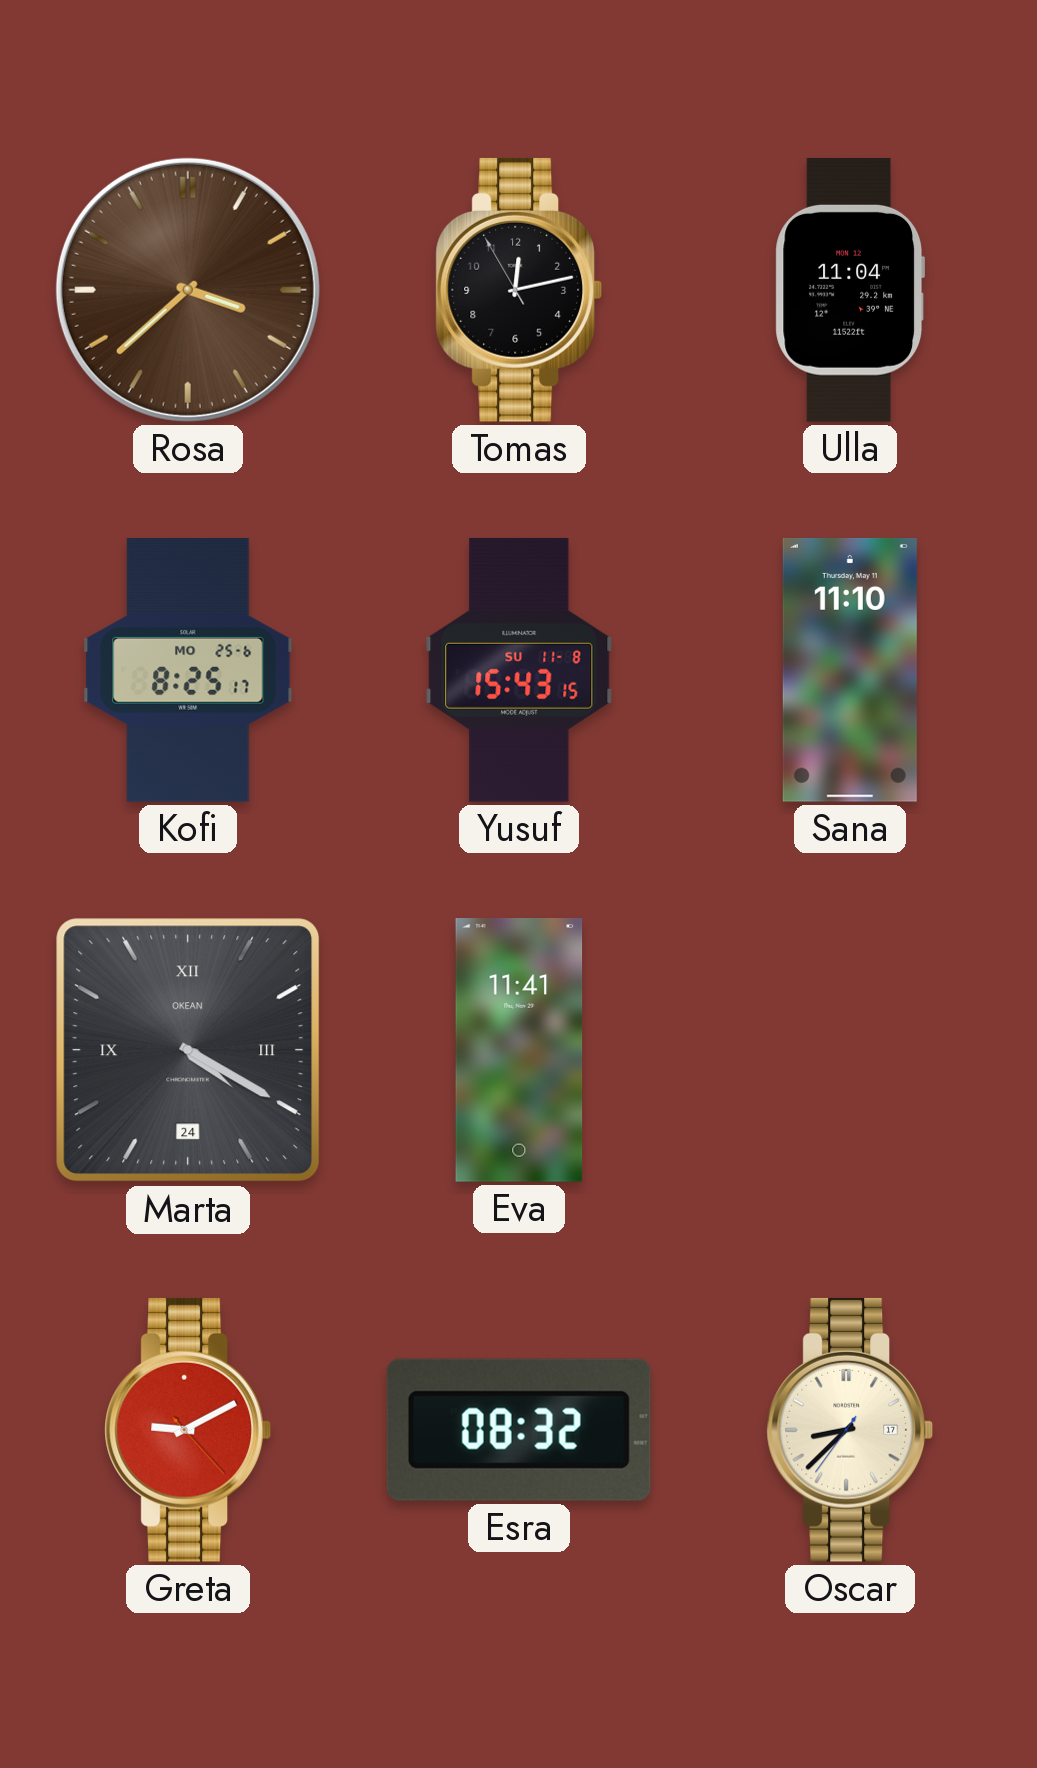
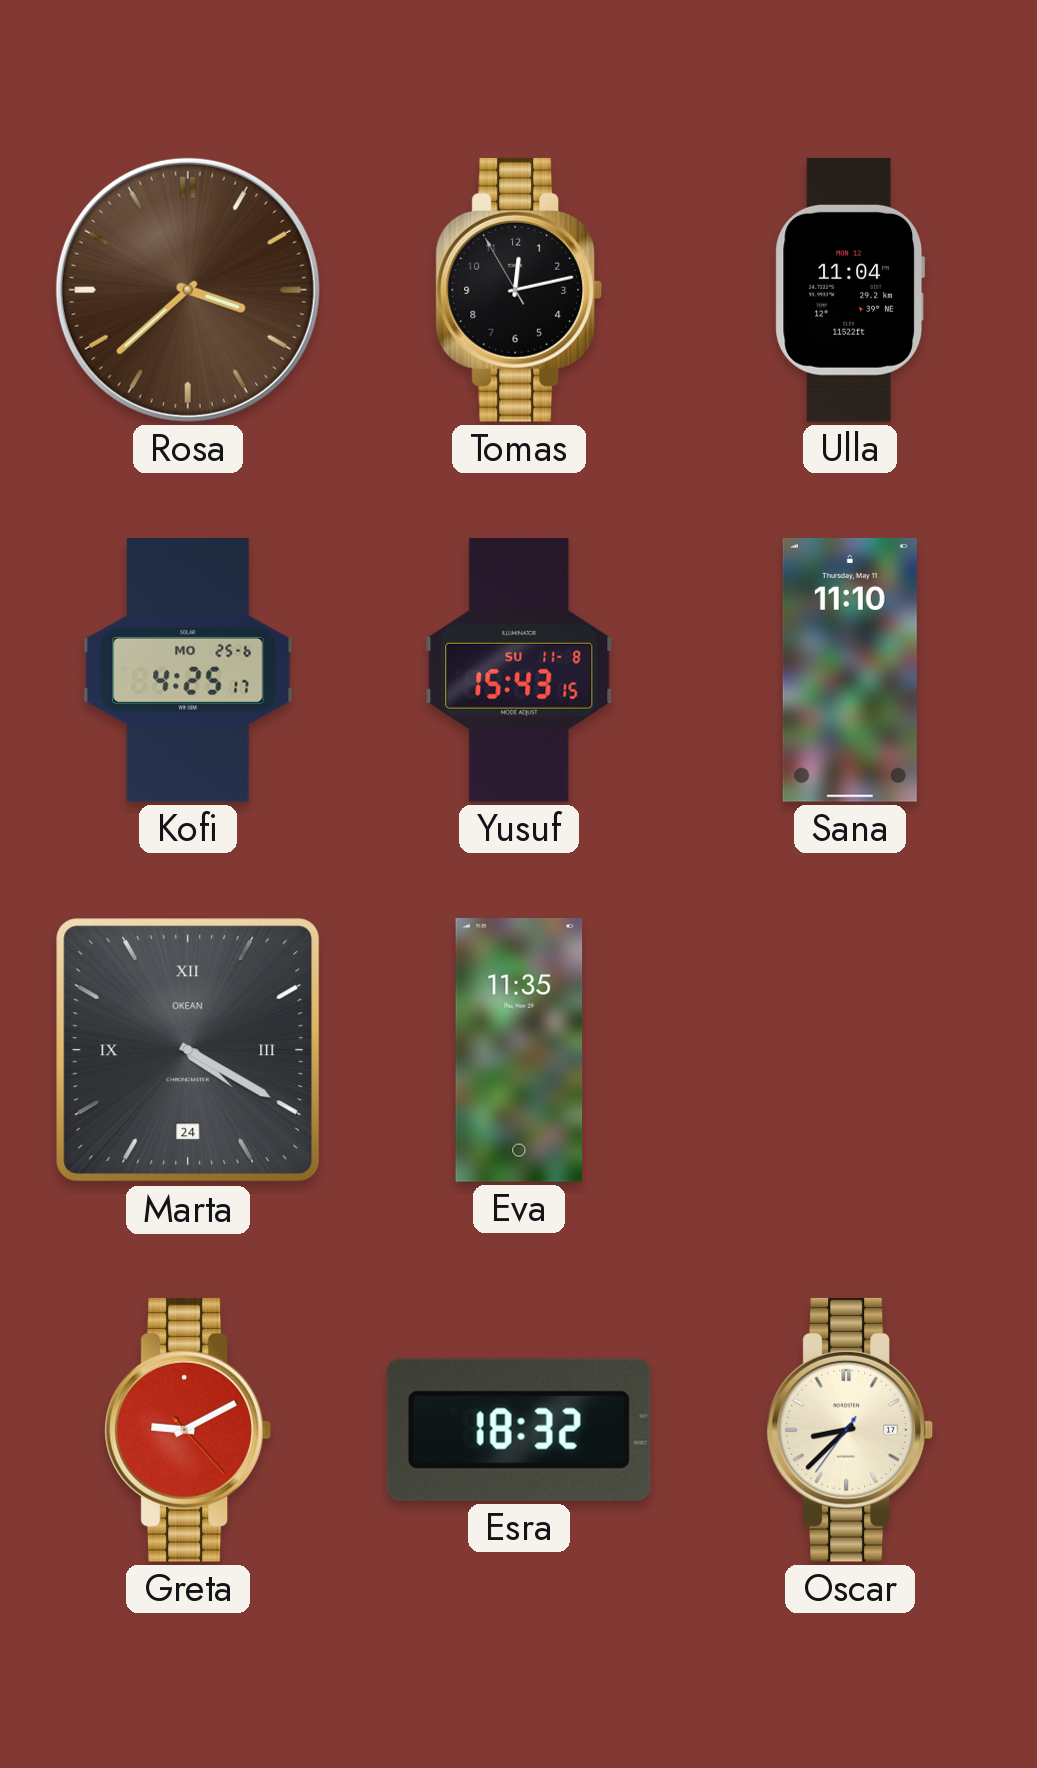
Kofi: 8:25 -> 4:25 (188, 671)
Eva: 11:41 -> 11:35 (519, 1051)
Esra: 08:32 -> 18:32 (519, 1430)
